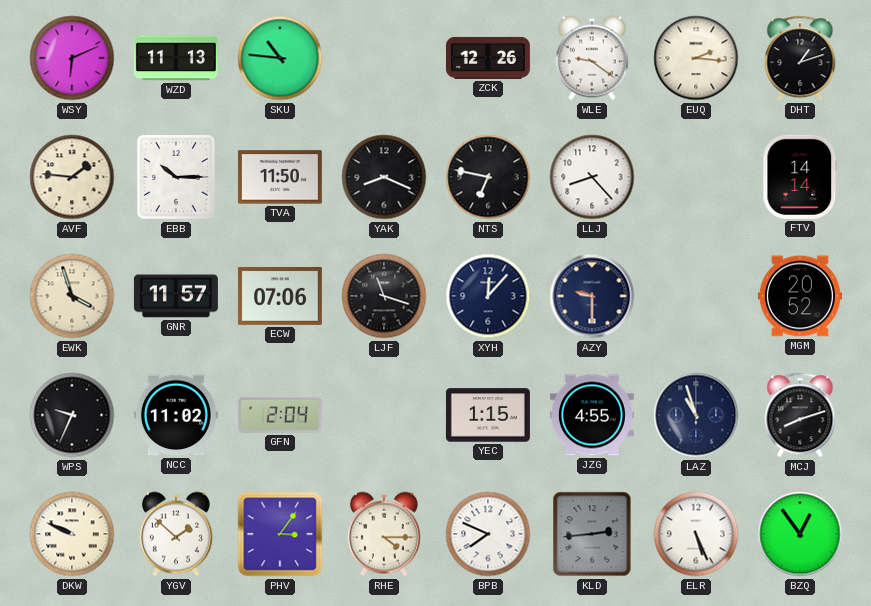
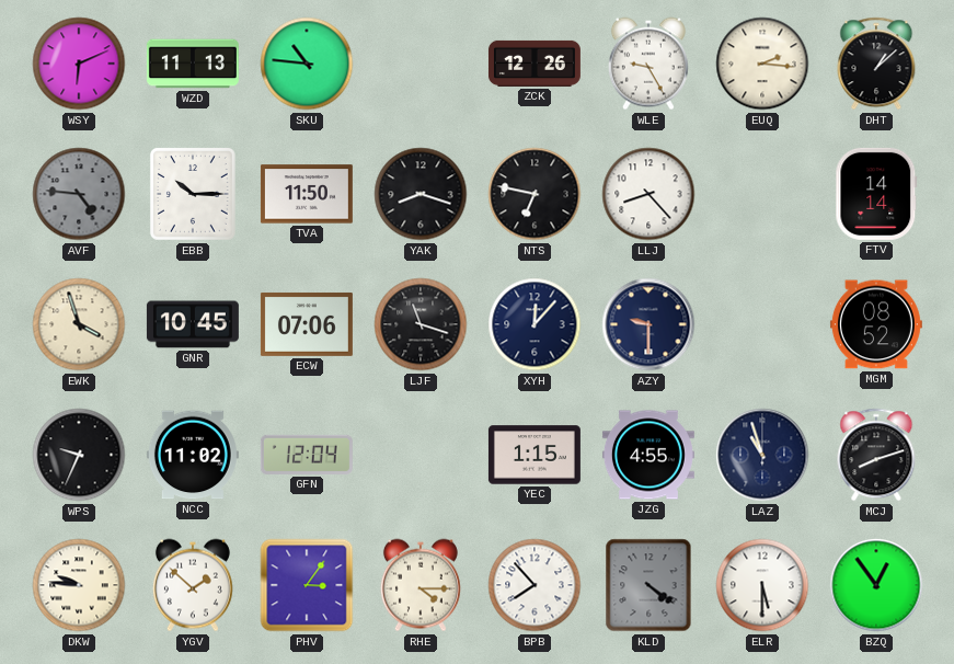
WLE: 9:21 -> 9:25 (648, 64)
DHT: 1:12 -> 1:08 (876, 64)
AVF: 1:46 -> 4:46 (79, 194)
AVF dial: cream -> grey (79, 194)
YAK: 8:19 -> 8:18 (421, 194)
GNR: 11:57 -> 10:45 (193, 324)
MGM: 20:52 -> 08:52 (876, 324)
GFN: 2:04 -> 12:04 (307, 455)
DKW: 9:49 -> 9:46 (79, 585)
BPB: 7:49 -> 7:53 (535, 585)
KLD: 2:44 -> 4:21 (648, 585)
ELR: 5:26 -> 5:30 (762, 585)
